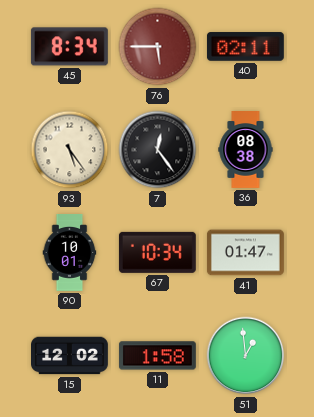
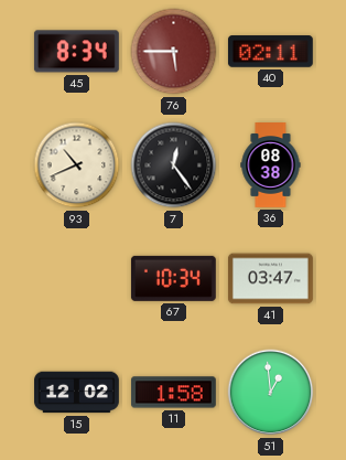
93: 5:24 -> 10:41 (77, 165)
90: 10:01 -> none (70, 253)
41: 01:47 -> 03:47 (271, 279)
